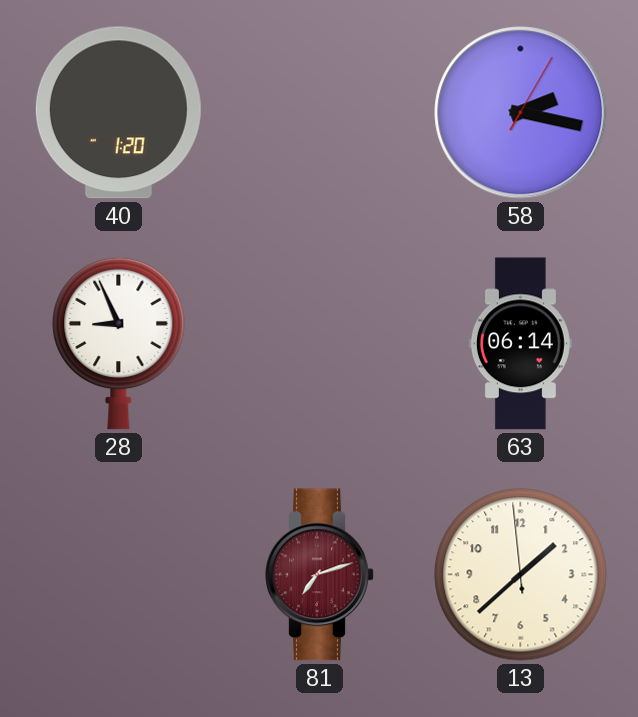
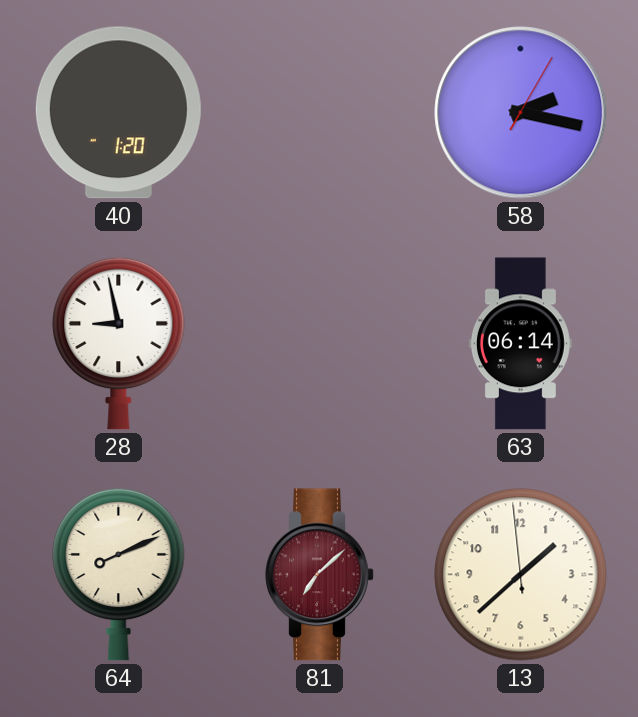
28: 8:56 -> 8:58 (119, 343)
64: none -> 8:11 (119, 574)
81: 7:12 -> 7:08 (320, 575)
